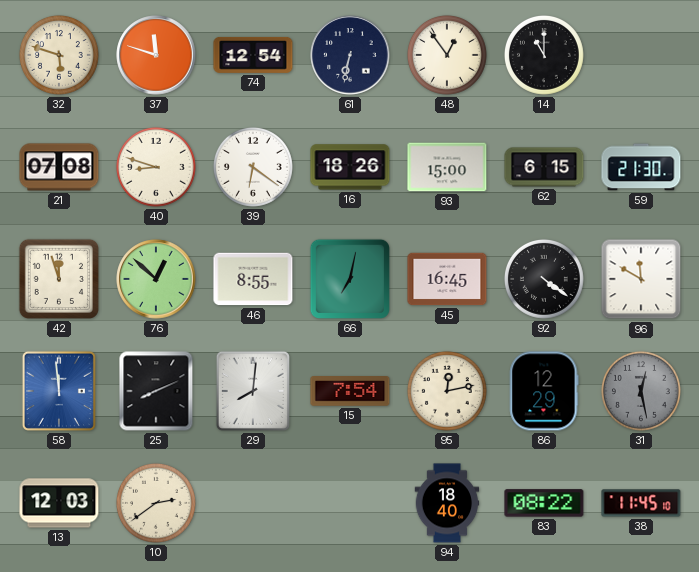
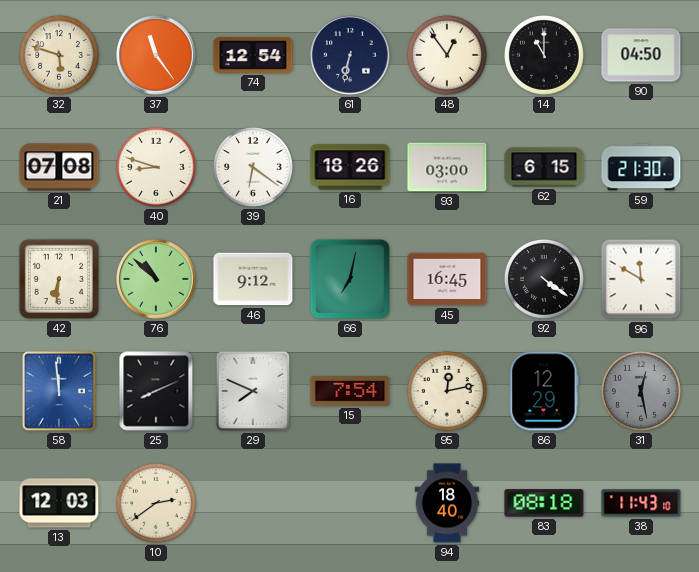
37: 11:48 -> 11:24 (156, 55)
90: none -> 04:50 (641, 55)
93: 15:00 -> 03:00 (447, 167)
42: 11:57 -> 6:31 (59, 279)
76: 12:52 -> 10:52 (156, 279)
46: 8:55 -> 9:12 (253, 279)
29: 8:01 -> 7:49 (253, 391)
83: 08:22 -> 08:18 (544, 503)
38: 11:45 -> 11:43 (641, 503)
